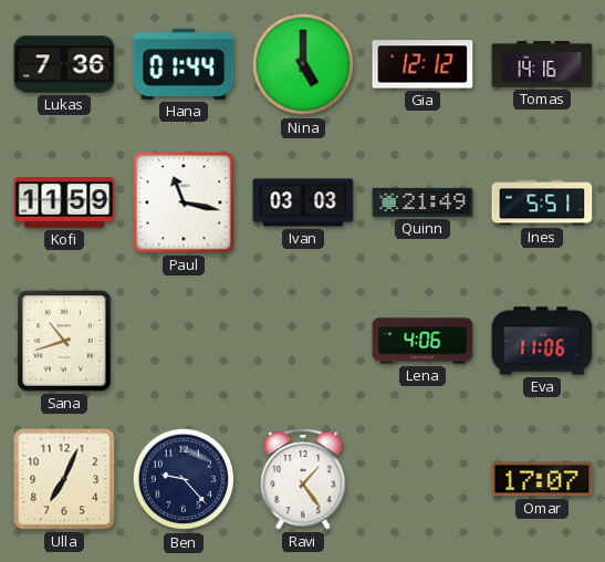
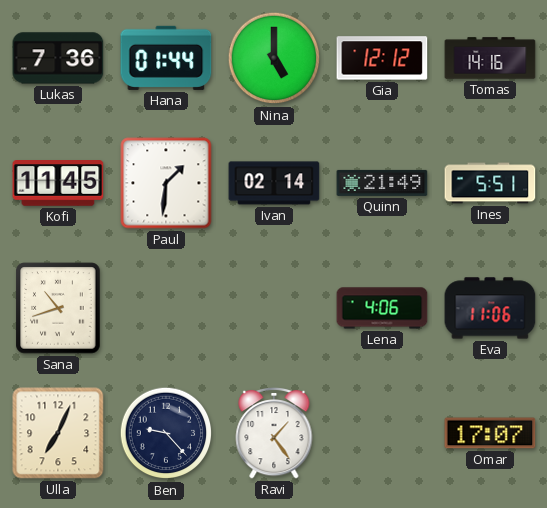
Kofi: 11:59 -> 11:45 (58, 183)
Paul: 11:17 -> 1:31 (166, 183)
Ivan: 03:03 -> 02:14 (274, 183)
